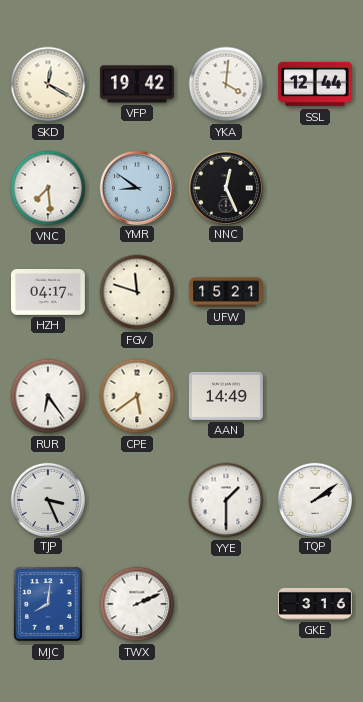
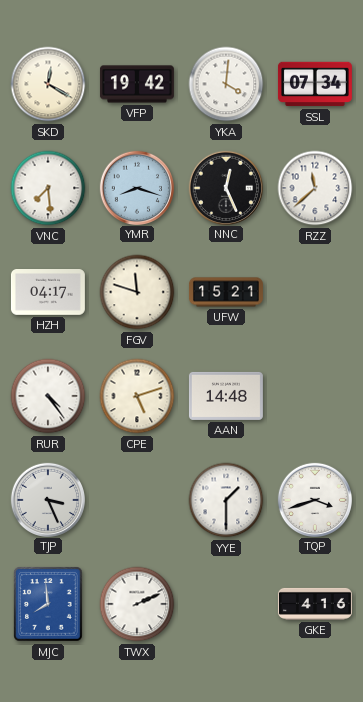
SSL: 12:44 -> 07:34 (315, 84)
YMR: 8:51 -> 8:18 (136, 187)
RZZ: none -> 11:38 (315, 188)
RUR: 6:24 -> 4:24 (48, 396)
CPE: 5:39 -> 5:12 (137, 396)
AAN: 14:49 -> 14:48 (226, 396)
TQP: 2:09 -> 3:42 (314, 499)
MJC: 8:01 -> 7:59 (48, 604)
GKE: 3:16 -> 4:16 (315, 604)
